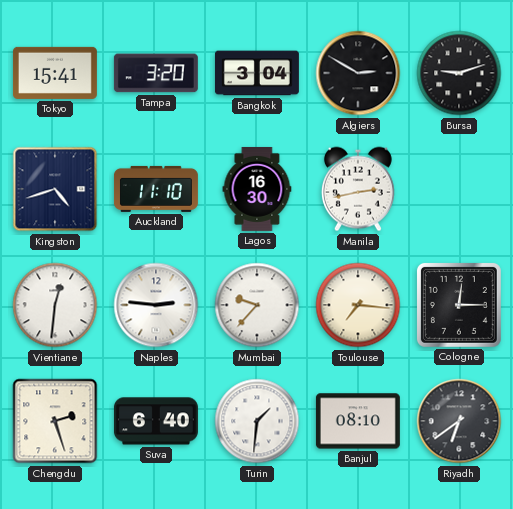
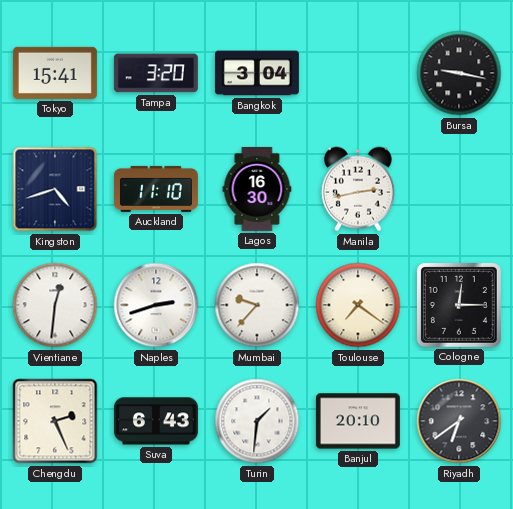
Algiers: 2:50 -> none (358, 73)
Bursa: 9:12 -> 9:17 (459, 73)
Naples: 2:46 -> 2:42 (156, 305)
Toulouse: 7:16 -> 7:21 (358, 305)
Chengdu: 2:27 -> 2:26 (55, 421)
Suva: 6:40 -> 6:43 (156, 421)
Banjul: 08:10 -> 20:10 (358, 421)
